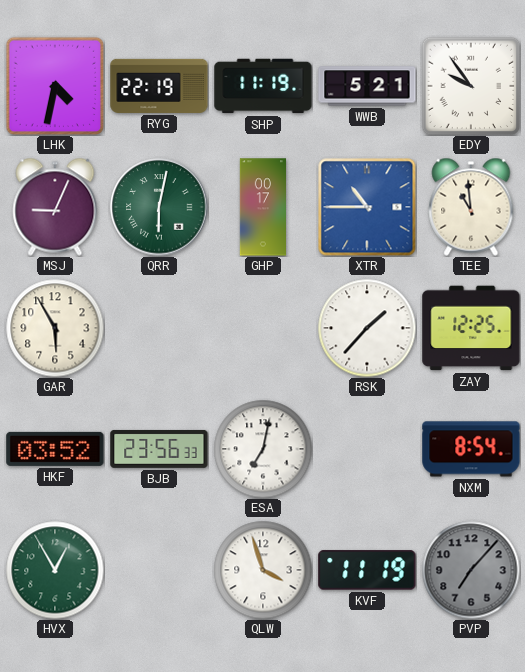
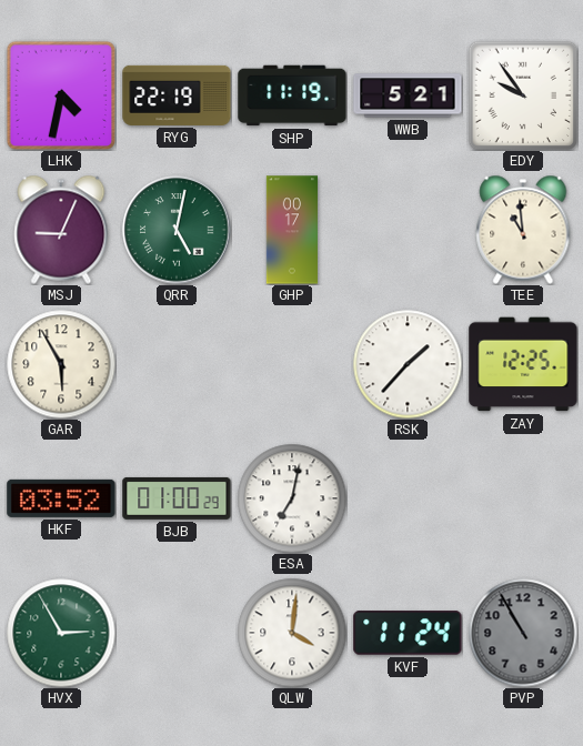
QRR: 6:02 -> 5:02 (177, 230)
XTR: 10:45 -> none (367, 207)
BJB: 23:56 -> 01:00 (177, 498)
NXM: 8:54 -> none (471, 449)
HVX: 12:55 -> 2:55 (61, 633)
QLW: 3:57 -> 4:01 (292, 633)
KVF: 11:19 -> 11:24 (408, 633)
PVP: 7:07 -> 10:55 (523, 633)
